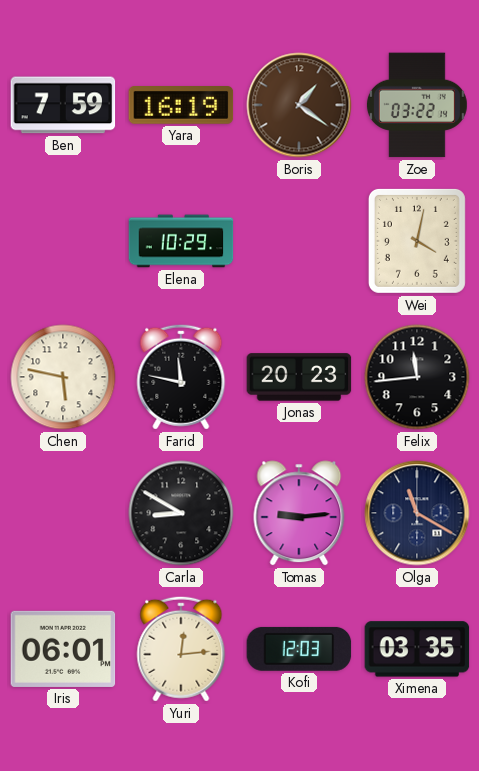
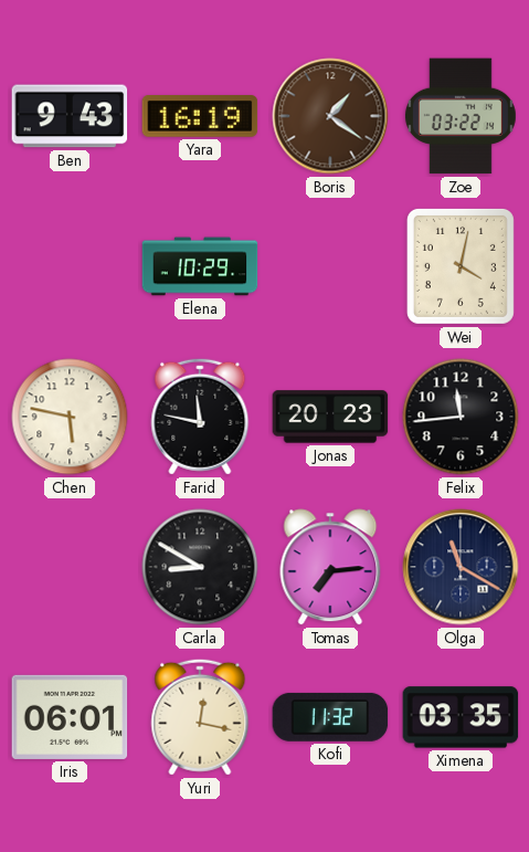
Ben: 7:59 -> 9:43 (70, 116)
Tomas: 9:14 -> 7:14 (330, 567)
Yuri: 12:14 -> 12:17 (200, 717)
Kofi: 12:03 -> 11:32 (330, 717)
